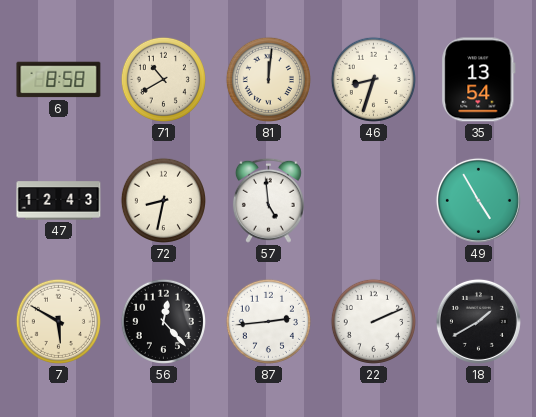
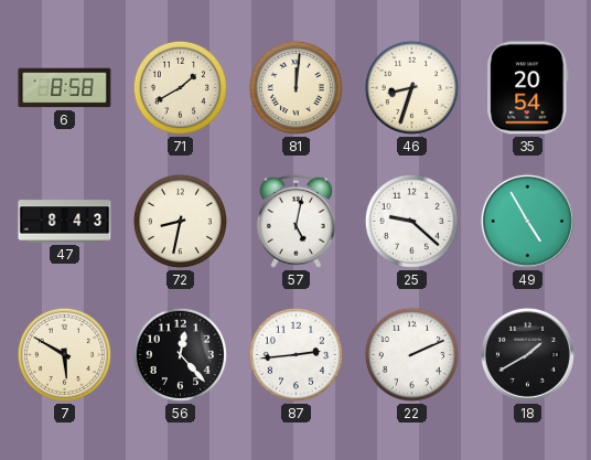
71: 10:40 -> 1:40 (180, 87)
35: 13:54 -> 20:54 (528, 88)
47: 12:43 -> 8:43 (65, 222)
57: 4:59 -> 5:02 (295, 221)
25: none -> 9:22 (411, 221)
